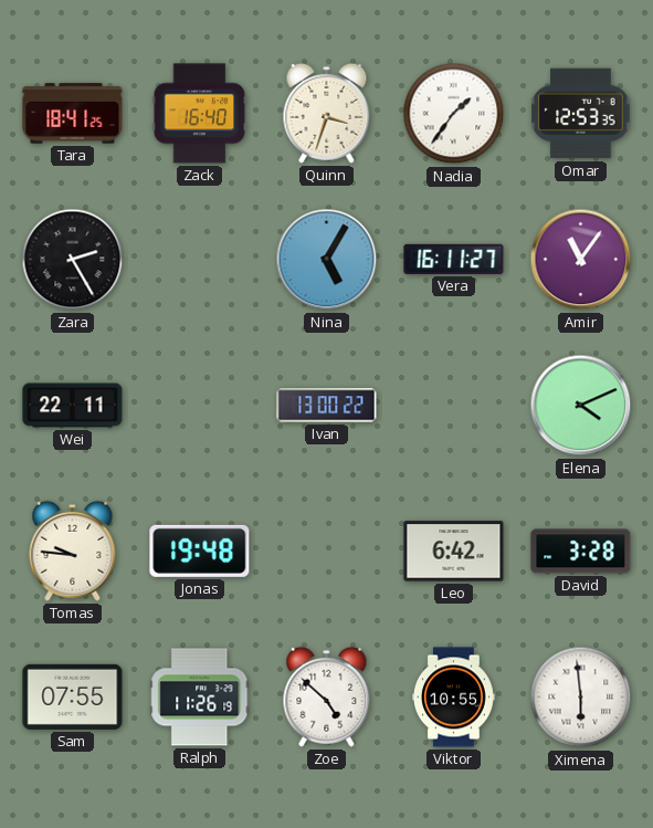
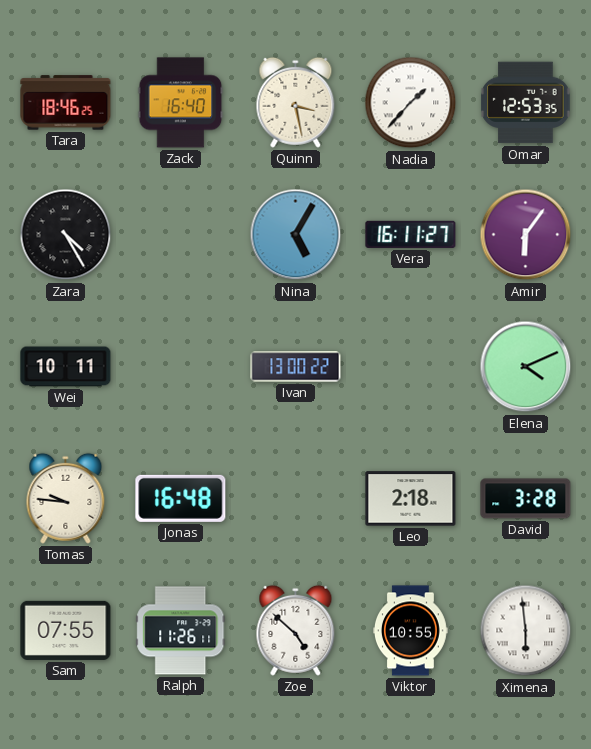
Tara: 18:41 -> 18:46 (66, 103)
Quinn: 3:33 -> 3:28 (296, 102)
Nadia: 1:36 -> 1:37 (411, 103)
Zara: 2:25 -> 4:25 (66, 235)
Amir: 11:06 -> 6:06 (526, 235)
Wei: 22:11 -> 10:11 (66, 367)
Jonas: 19:48 -> 16:48 (181, 498)
Leo: 6:42 -> 2:18 (411, 499)
Ralph: 11:26:19 -> 11:26:11 (181, 631)
